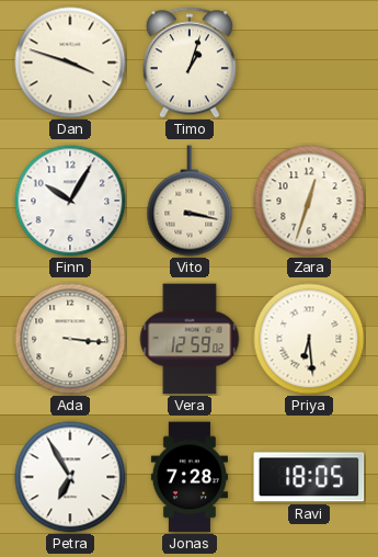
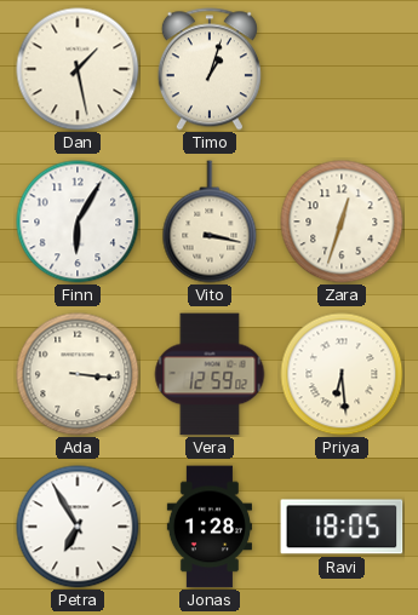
Dan: 3:48 -> 1:28 (78, 69)
Finn: 10:05 -> 6:05 (78, 222)
Jonas: 7:28 -> 1:28 (210, 527)
